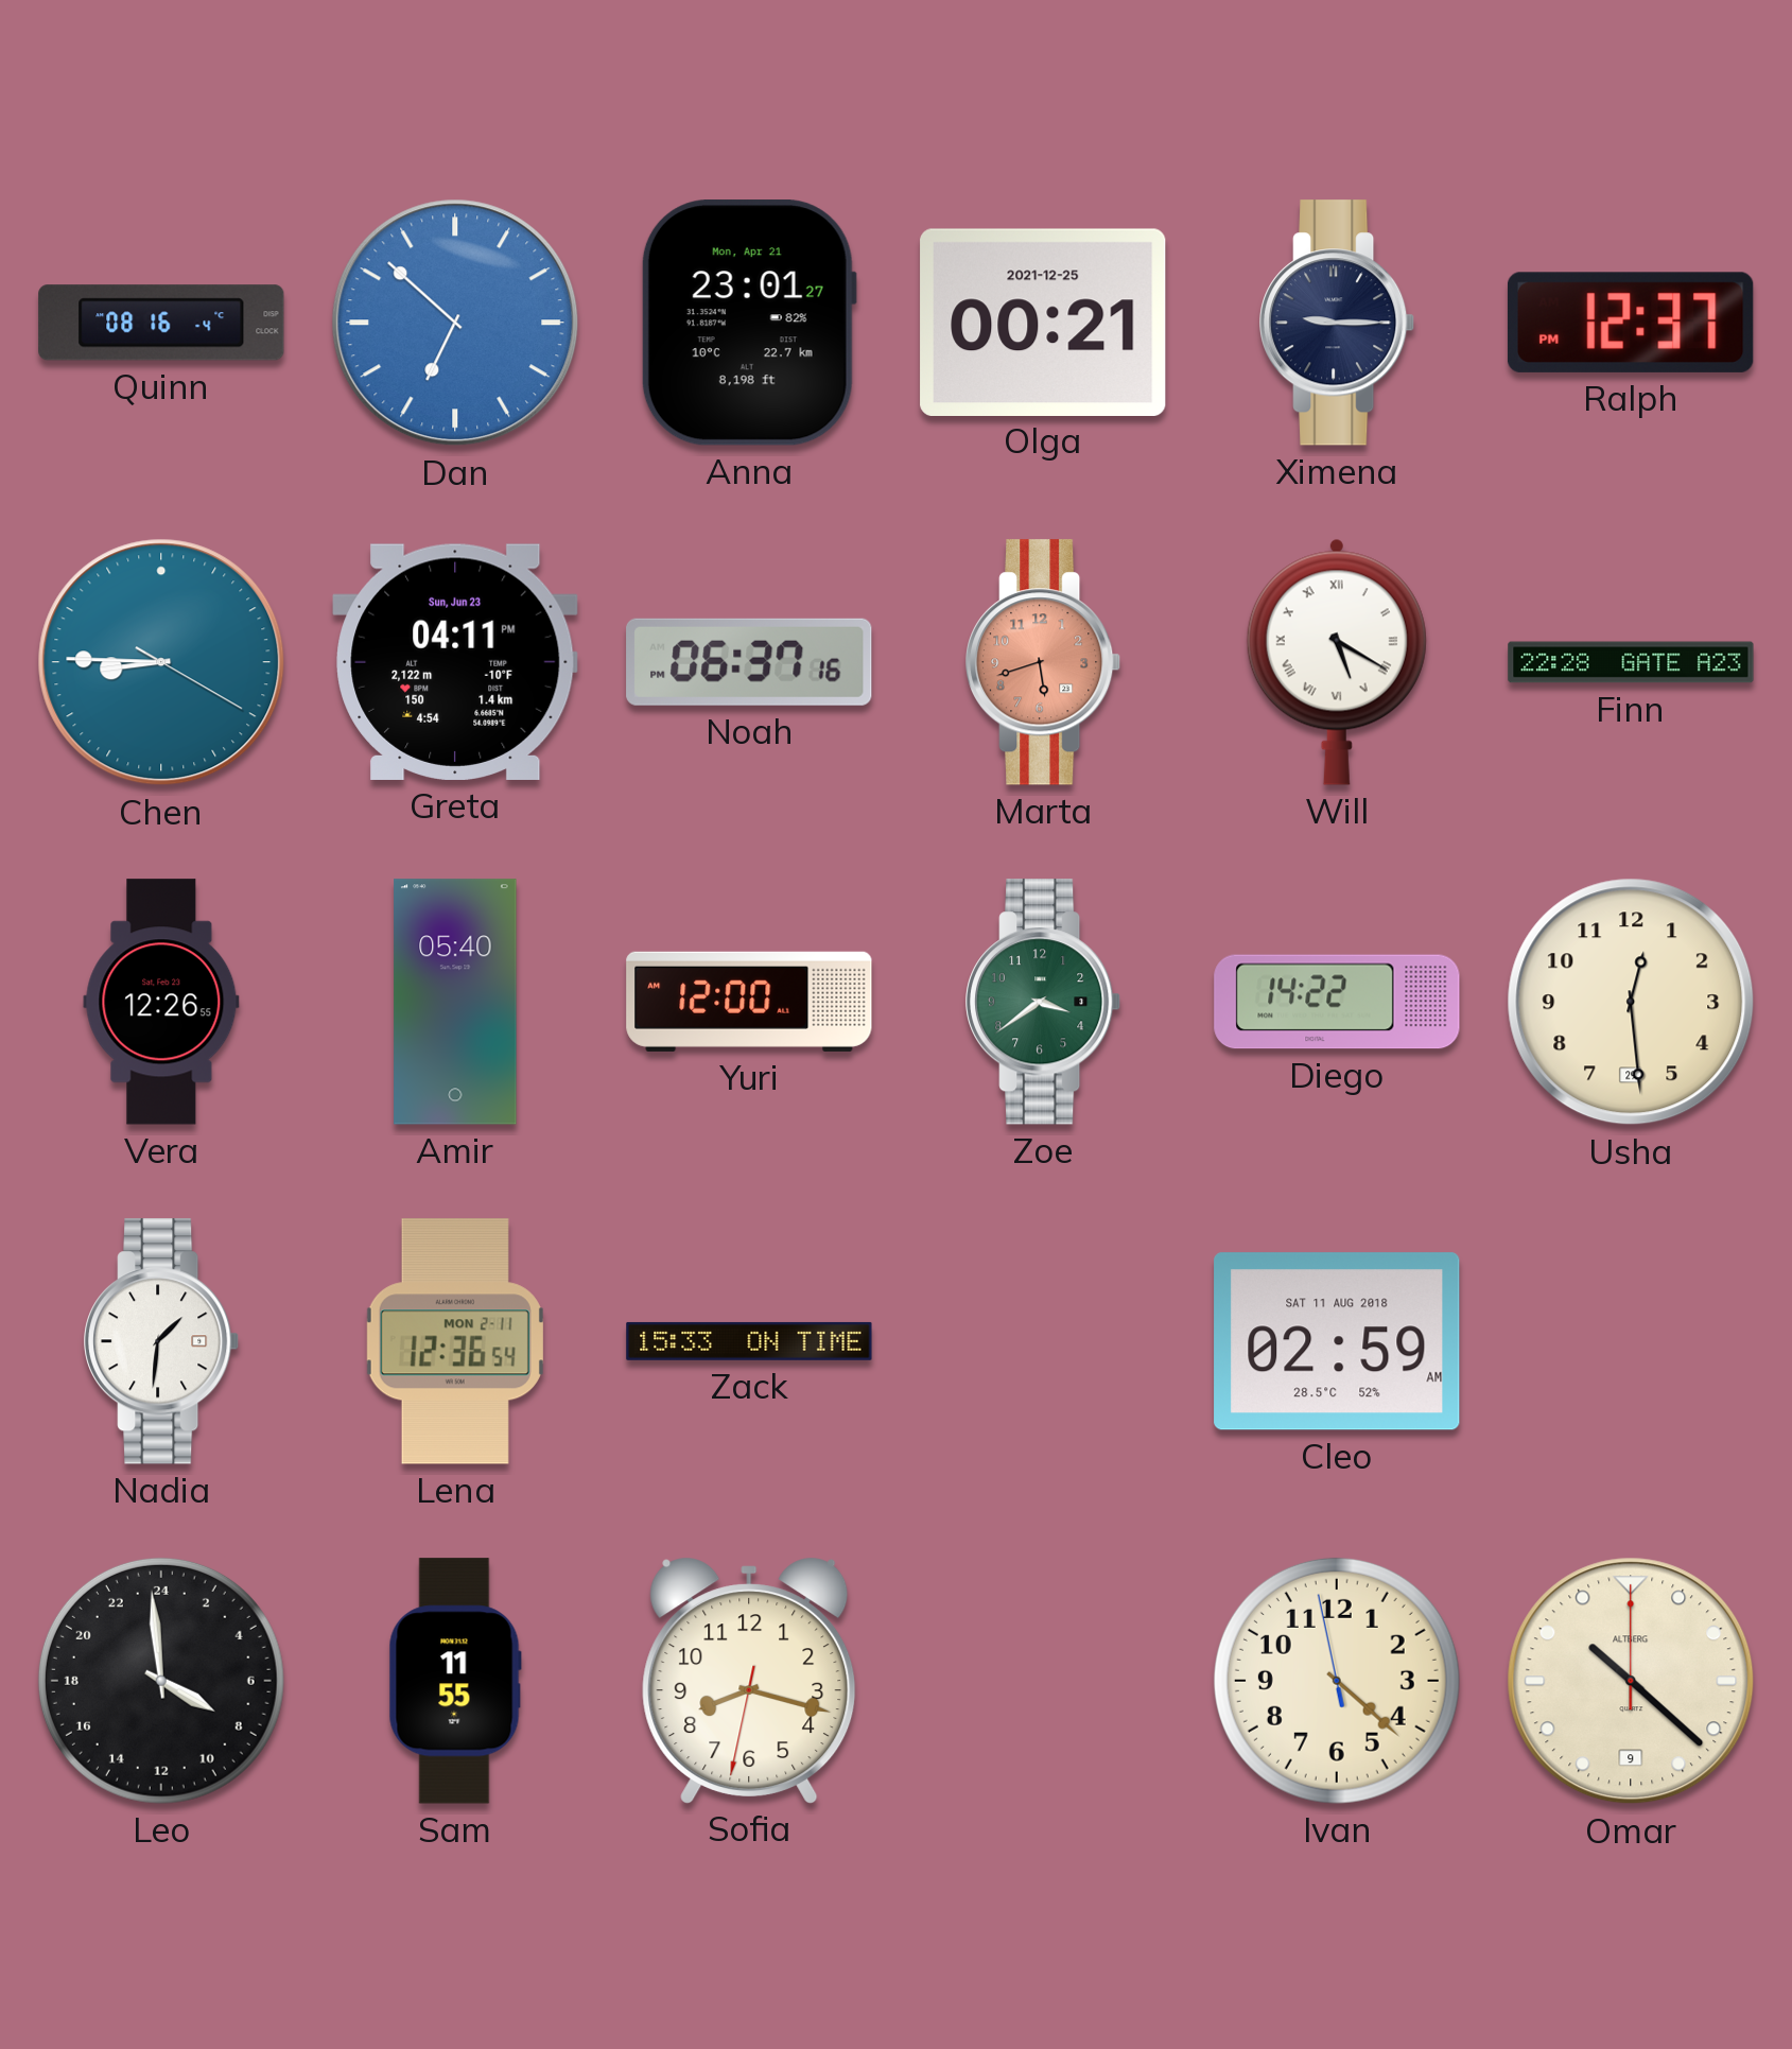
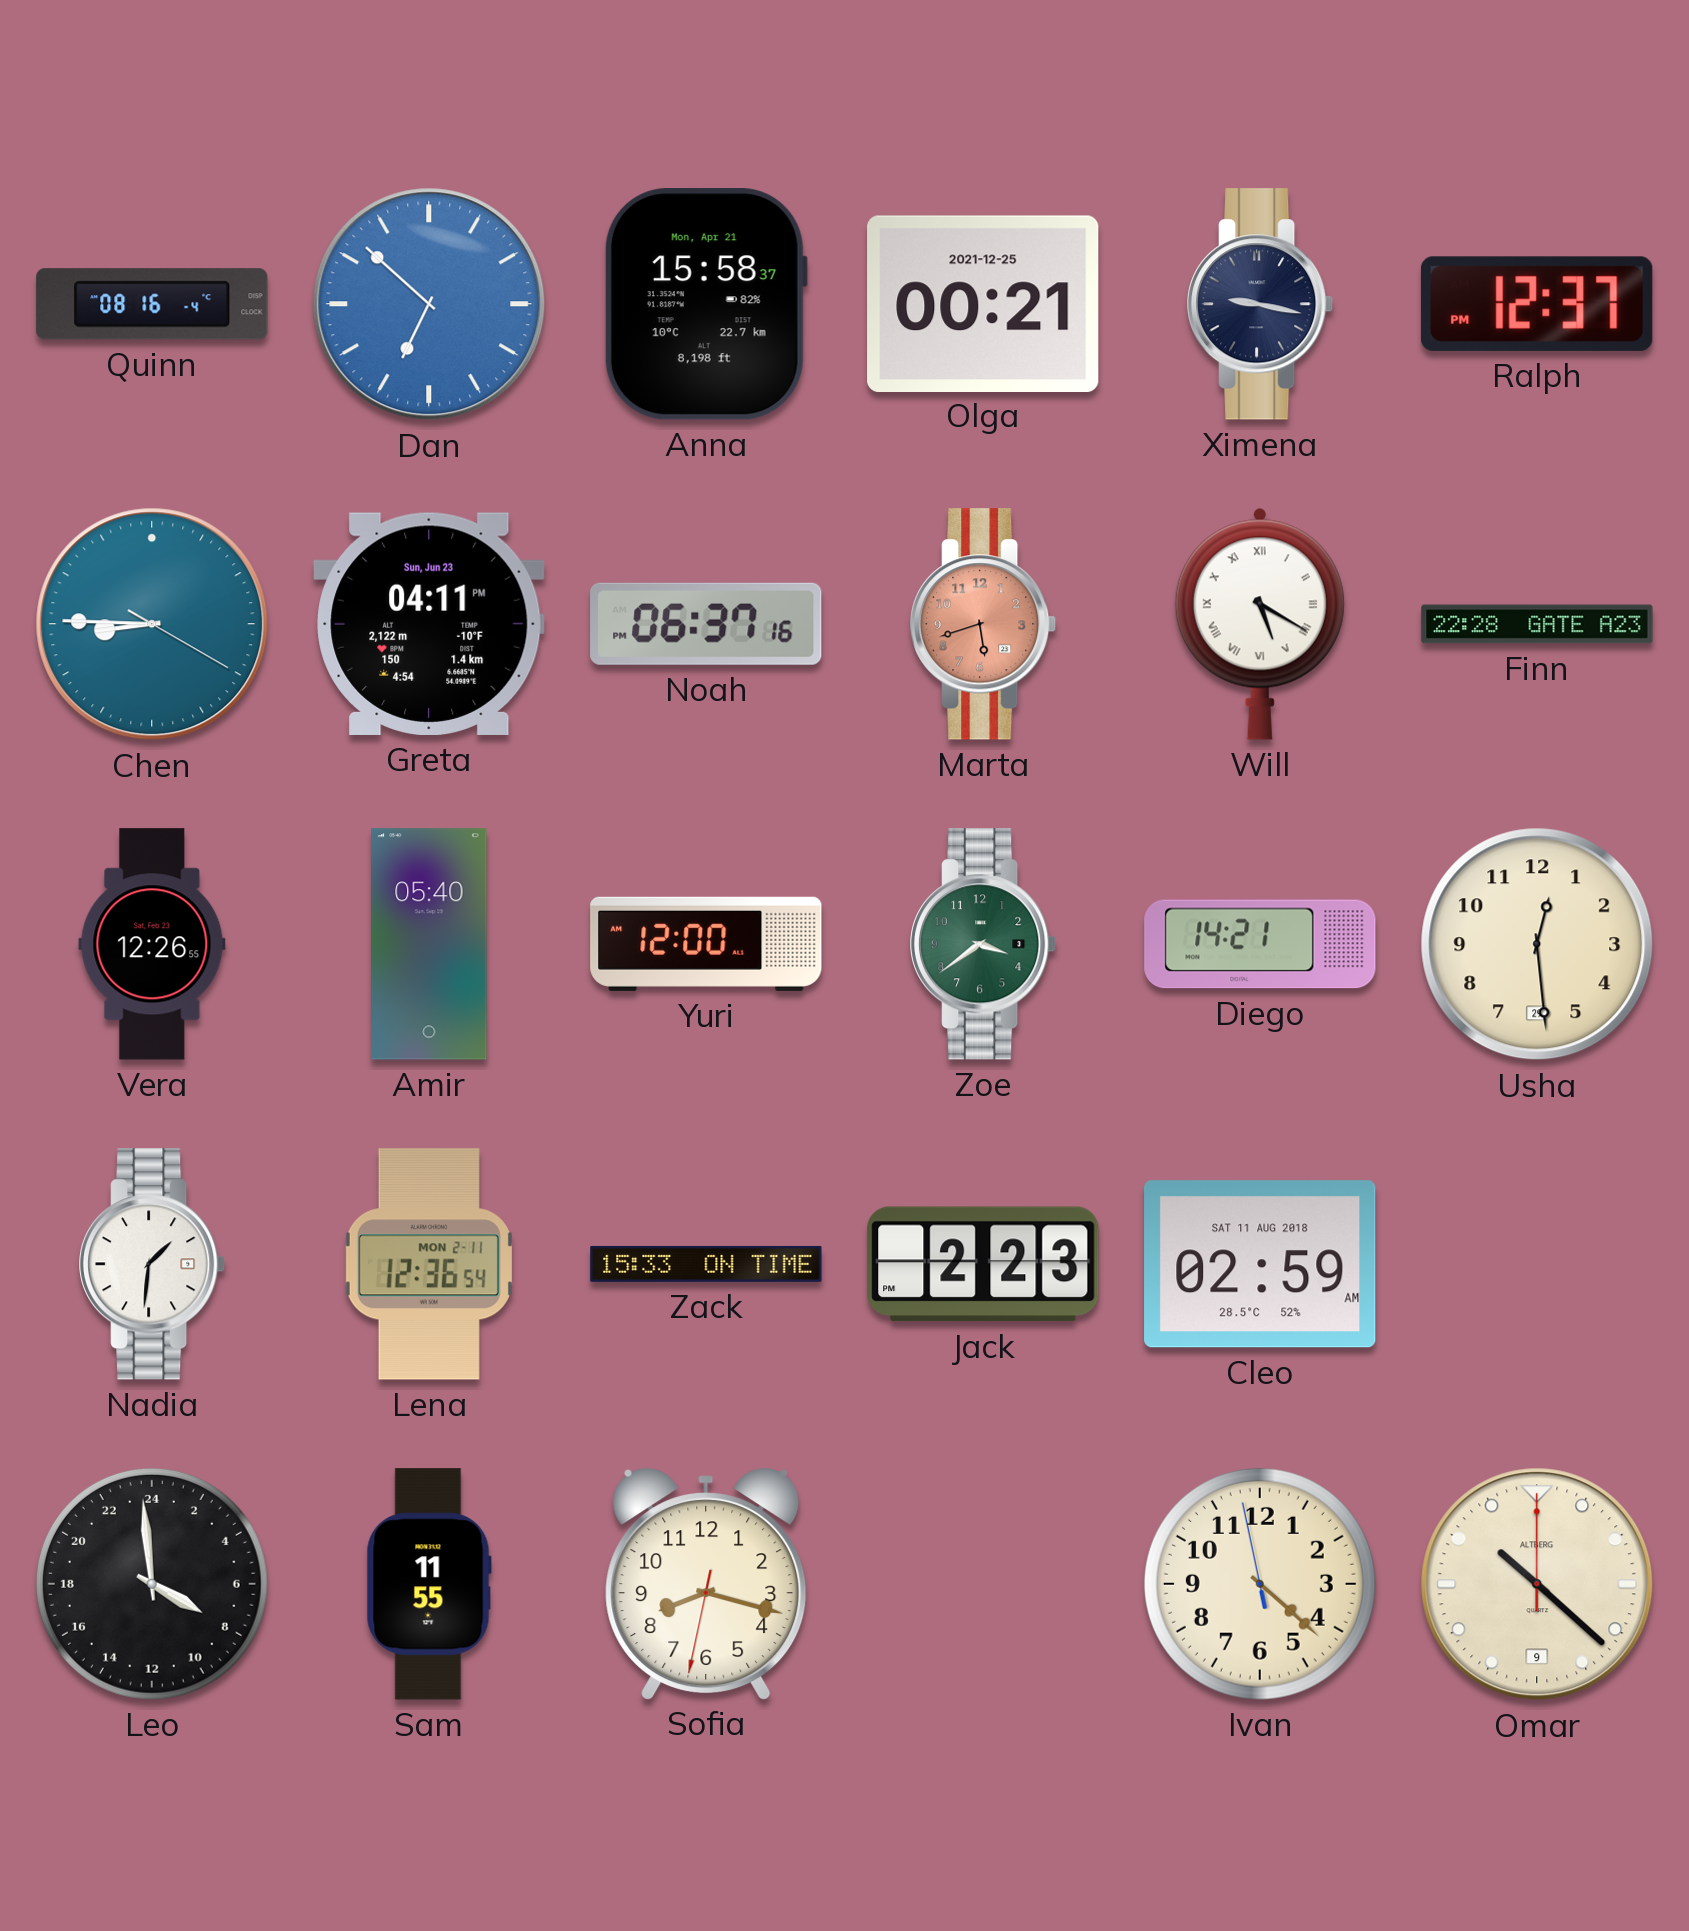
Anna: 23:01 -> 15:58 (706, 304)
Ximena: 9:15 -> 9:17 (1261, 304)
Diego: 14:22 -> 14:21 (1260, 944)
Jack: none -> 2:23 (983, 1264)
